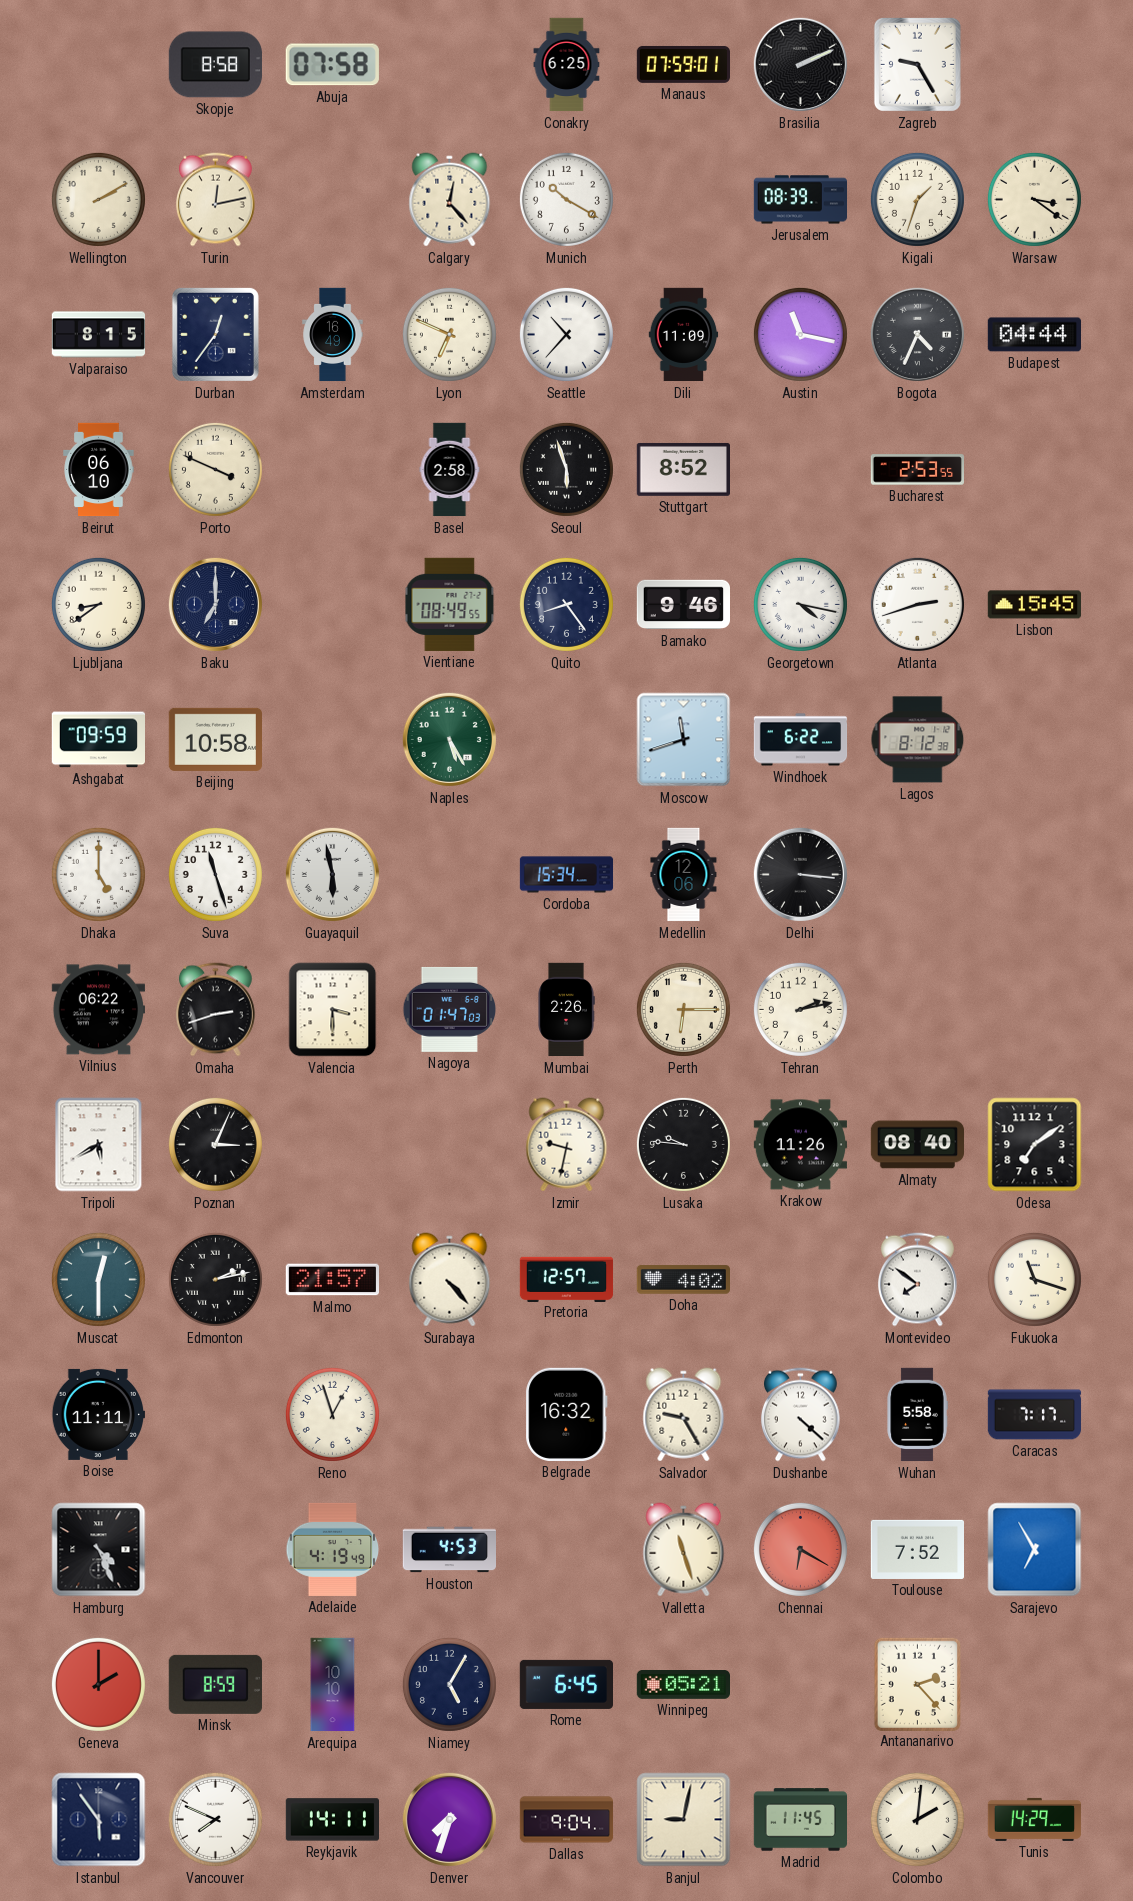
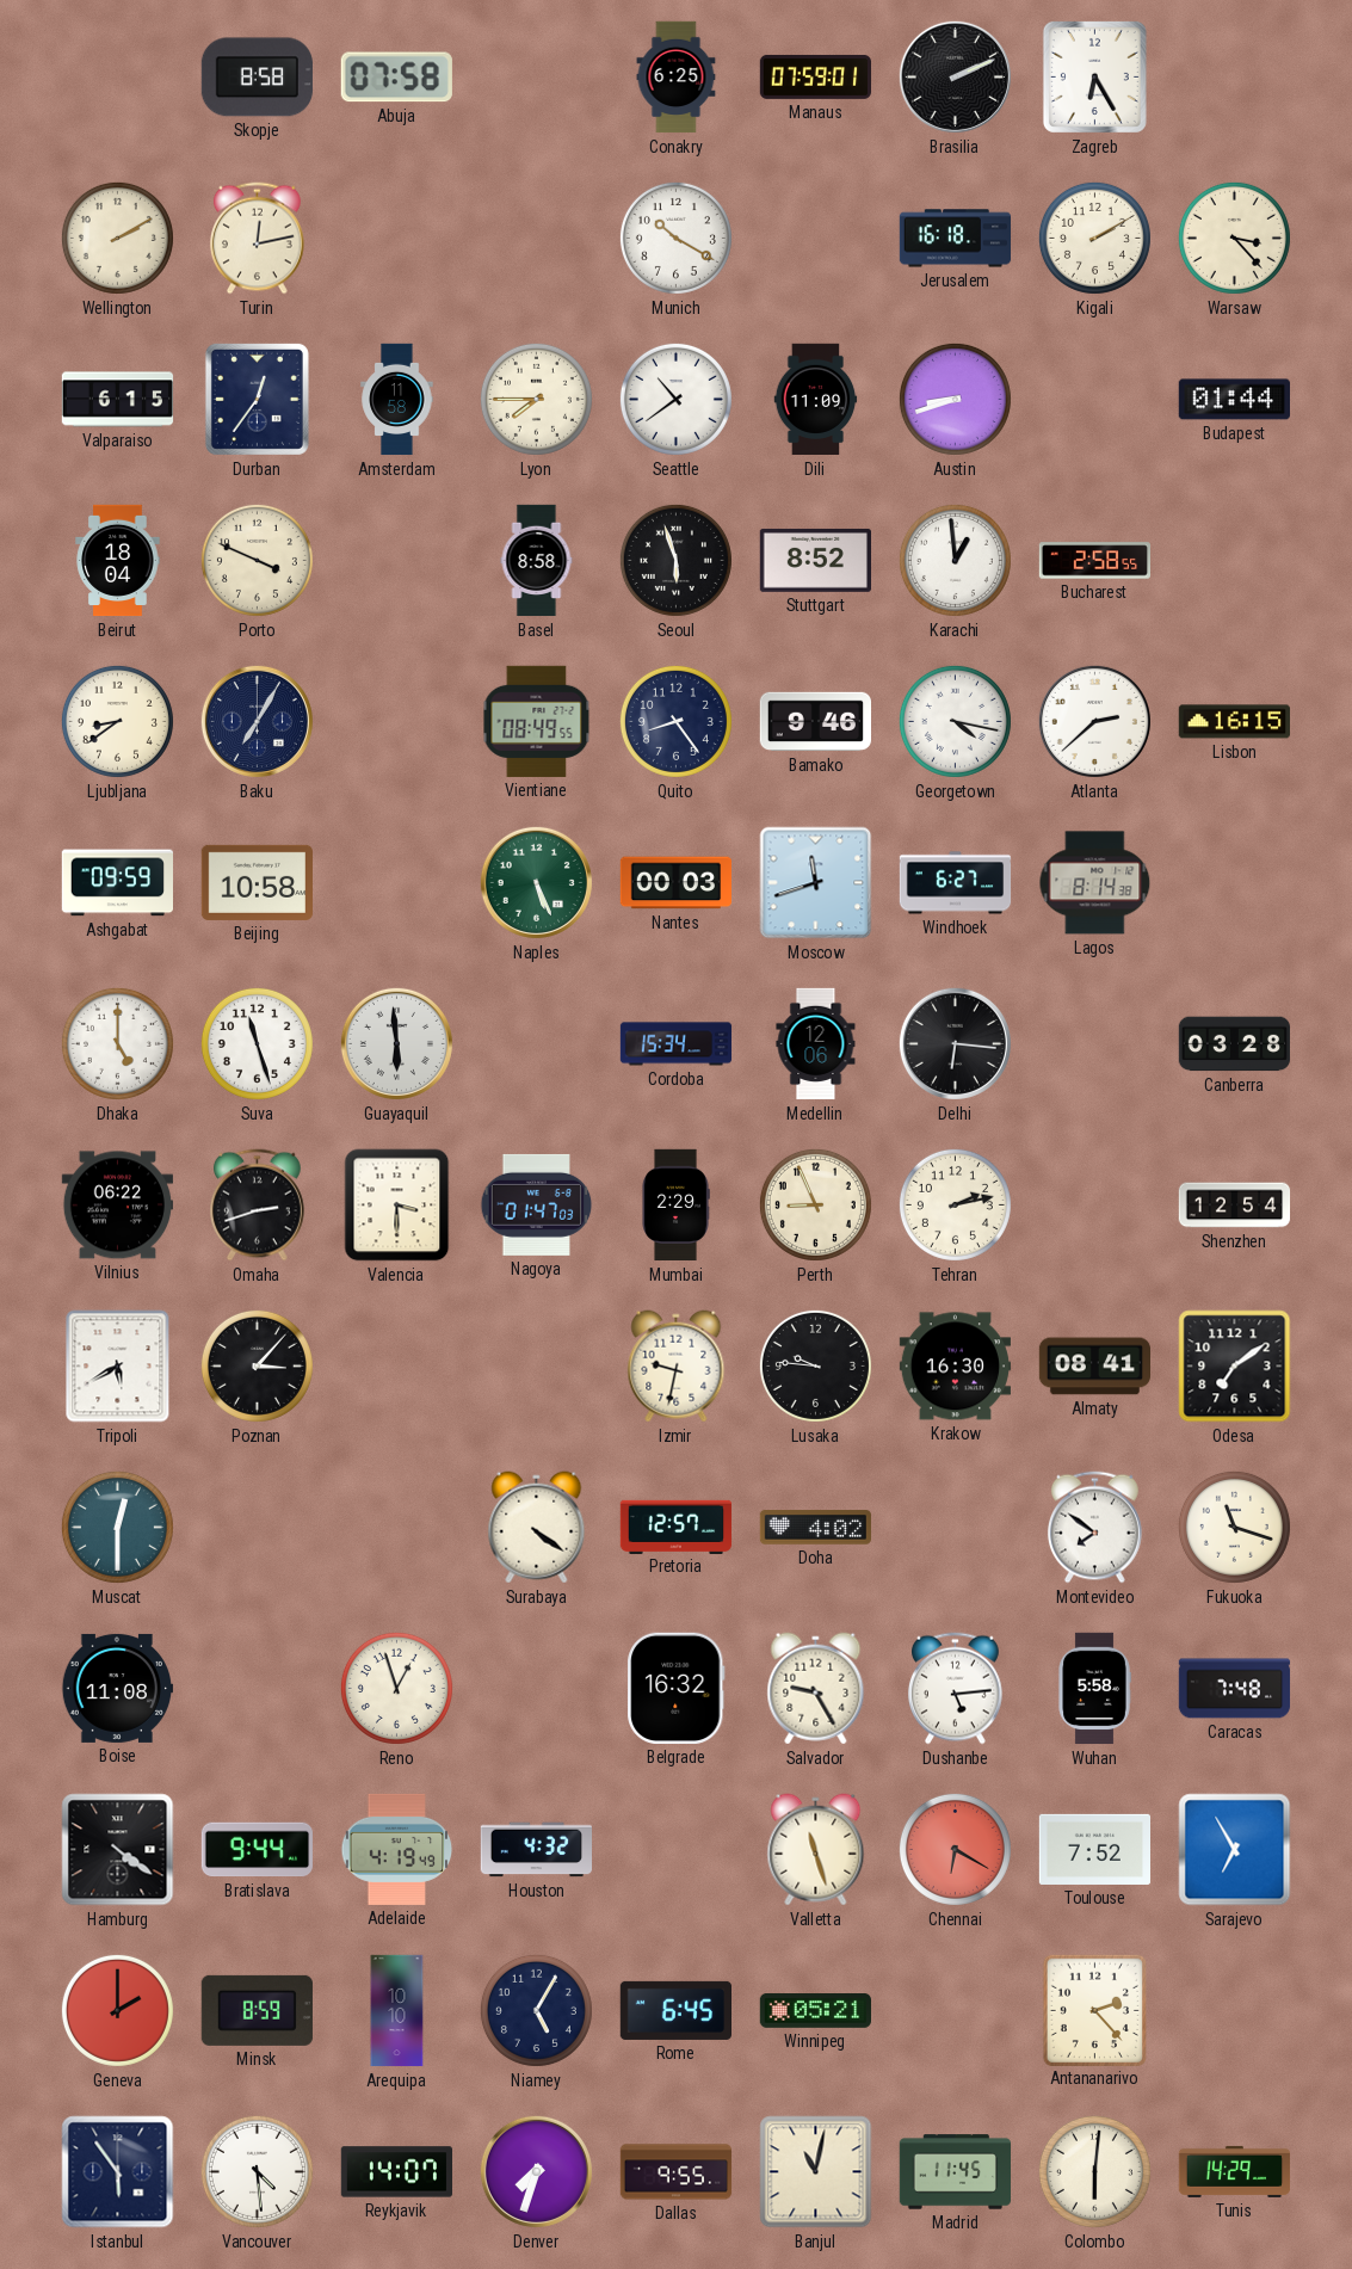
Zagreb: 9:25 -> 6:25 (1094, 76)
Calgary: 12:23 -> none (450, 200)
Jerusalem: 08:39 -> 16:18 (955, 239)
Kigali: 1:33 -> 2:10 (1094, 238)
Warsaw: 3:21 -> 3:23 (1234, 238)
Valparaiso: 8:15 -> 6:15 (118, 400)
Amsterdam: 16:49 -> 11:58 (397, 400)
Lyon: 6:49 -> 7:45 (536, 399)
Seattle: 10:37 -> 10:39 (675, 399)
Austin: 11:17 -> 8:42 (955, 399)
Bogota: 4:34 -> none (917, 334)
Budapest: 04:44 -> 01:44 (1234, 400)
Beirut: 06:10 -> 18:04 (118, 561)
Basel: 2:58 -> 8:58 (537, 561)
Karachi: none -> 12:59 (955, 560)
Bucharest: 2:53 -> 2:58 (1094, 561)
Baku: 7:00 -> 7:05 (257, 721)
Atlanta: 2:42 -> 2:38 (1094, 721)
Lisbon: 15:45 -> 16:15 (1234, 722)
Naples: 5:25 -> 5:26 (536, 882)
Nantes: none -> 00:03 (675, 883)
Windhoek: 6:22 -> 6:27 (956, 883)
Lagos: 8:12 -> 8:14 (1095, 883)
Guayaquil: 5:58 -> 5:59 (396, 1043)
Delhi: 3:16 -> 6:16 (955, 1043)
Canberra: none -> 03:28 (1234, 1044)
Mumbai: 2:26 -> 2:29 (675, 1206)
Perth: 6:15 -> 8:56 (815, 1204)
Shenzhen: none -> 12:54 (1235, 1206)
Poznan: 3:04 -> 3:07 (257, 1365)
Krakow: 11:26 -> 16:30 (955, 1367)
Almaty: 08:40 -> 08:41 (1095, 1367)
Edmonton: 2:13 -> none (215, 1279)
Malmo: 21:57 -> none (332, 1280)
Surabaya: 4:23 -> 4:21 (537, 1528)
Boise: 11:11 -> 11:08 (117, 1688)
Dushanbe: 4:22 -> 5:14 (956, 1689)
Caracas: 7:17 -> 7:48 (1235, 1689)
Hamburg: 4:26 -> 4:21 (118, 1850)
Bratislava: none -> 9:44 (257, 1850)
Houston: 4:53 -> 4:32 (536, 1850)
Vancouver: 7:49 -> 4:29 (257, 2171)
Reykjavik: 14:11 -> 14:07 (396, 2172)
Dallas: 9:04 -> 9:55 (677, 2172)
Banjul: 9:02 -> 11:02 (816, 2172)
Colombo: 2:01 -> 6:01 (1094, 2171)
